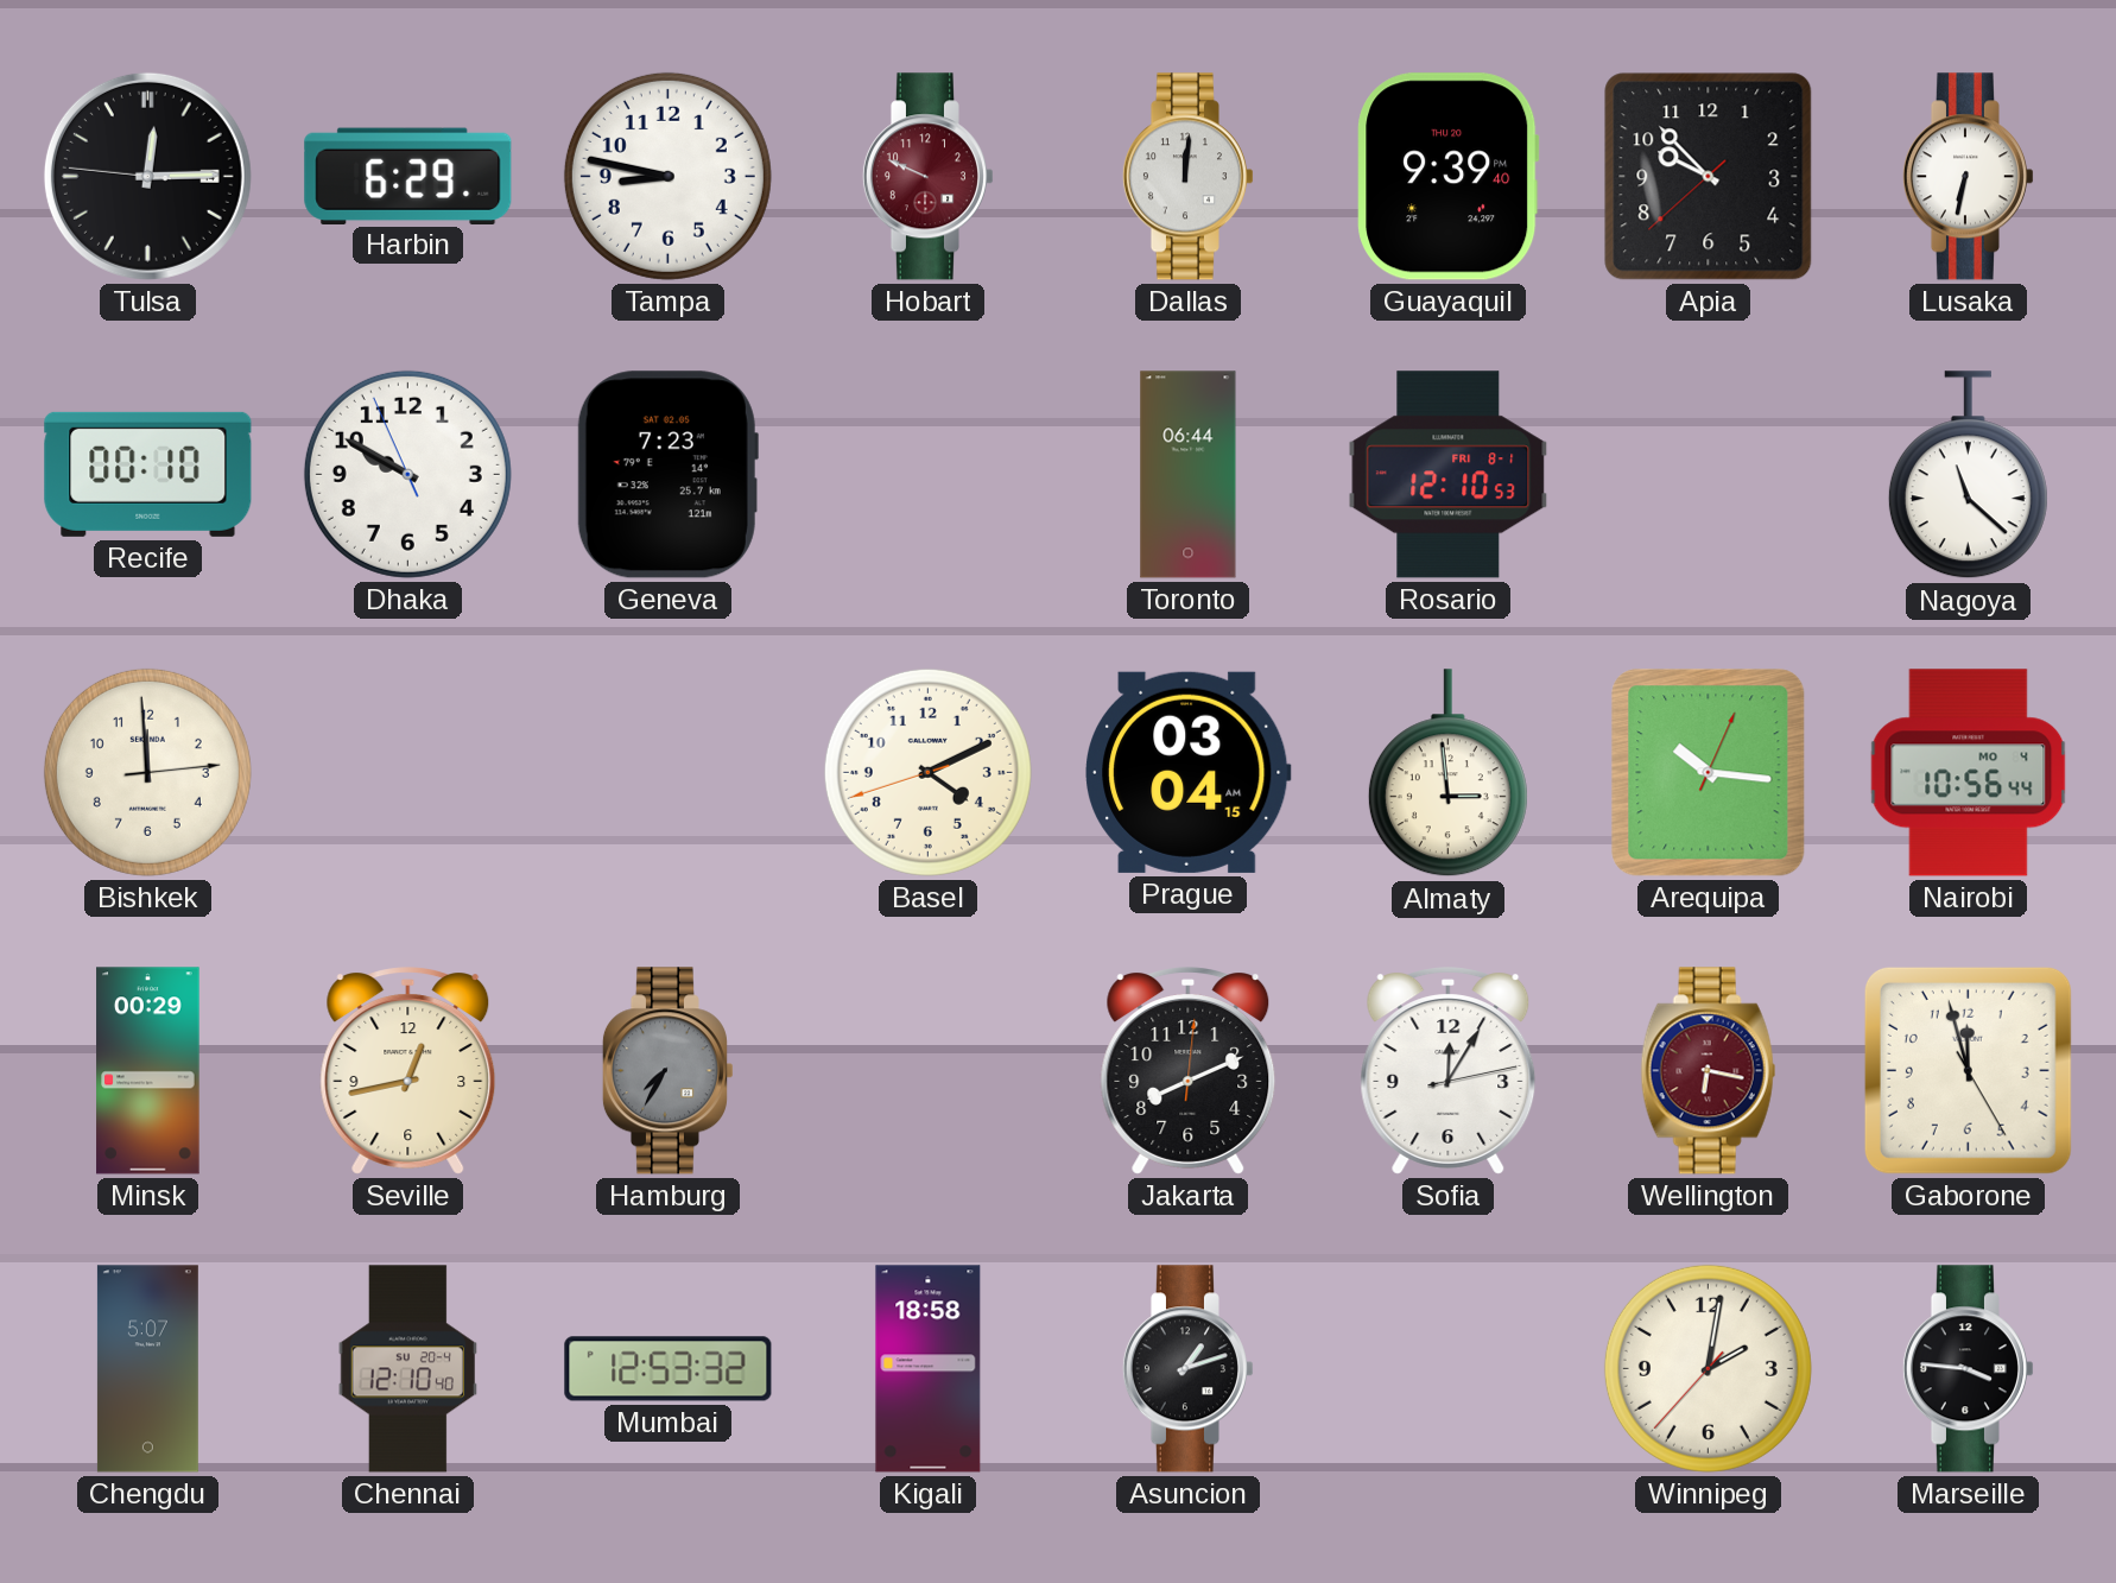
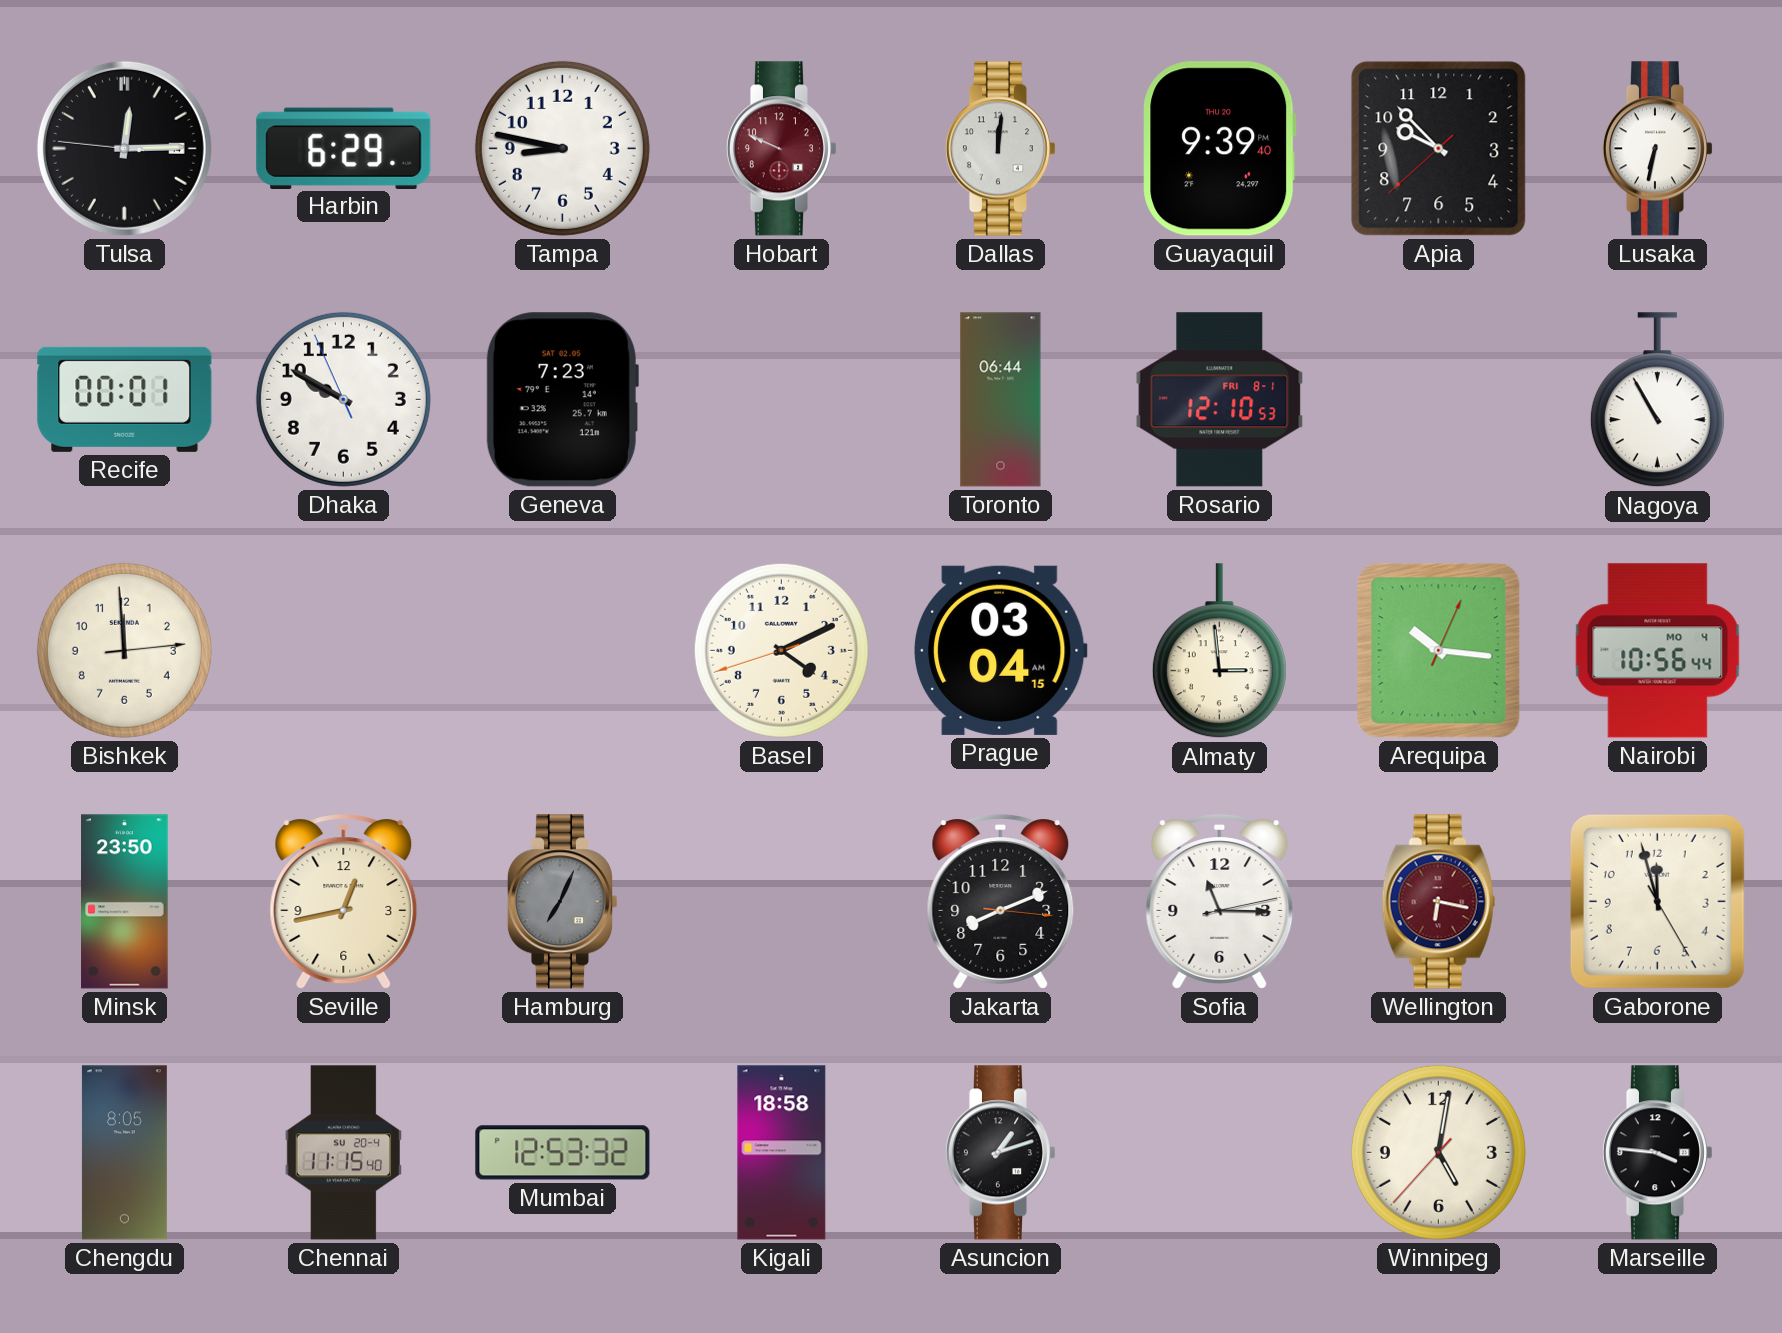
Recife: 00:10 -> 00:01 (125, 399)
Nagoya: 11:22 -> 10:55 (1657, 400)
Minsk: 00:29 -> 23:50 (125, 902)
Hamburg: 7:35 -> 7:04 (562, 902)
Jakarta: 8:11:01 -> 8:11:16 (1001, 902)
Sofia: 12:05 -> 11:15 (1220, 902)
Chengdu: 5:07 -> 8:05 (124, 1153)
Chennai: 12:10 -> 11:15 (343, 1153)
Winnipeg: 2:01 -> 5:01 (1438, 1152)
